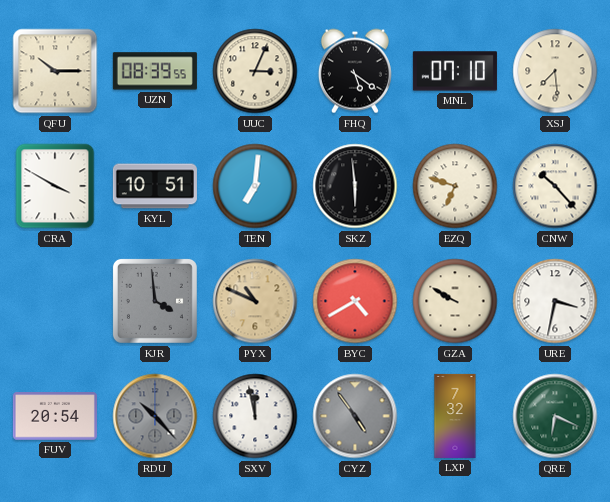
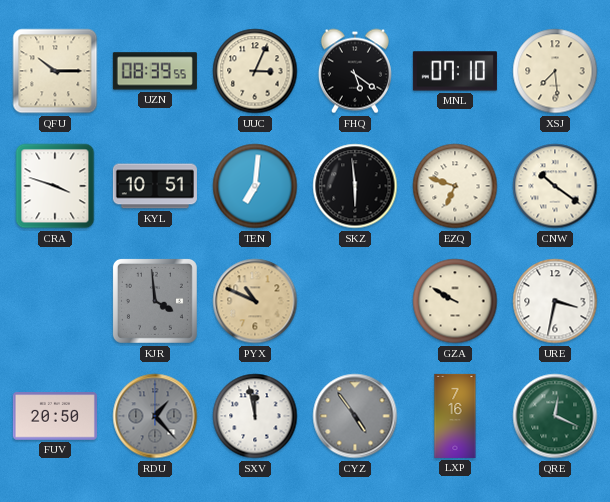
CRA: 3:50 -> 3:48 (55, 186)
CNW: 10:23 -> 10:21 (555, 186)
BYC: 4:40 -> none (355, 301)
FUV: 20:54 -> 20:50 (55, 416)
RDU: 10:23 -> 1:23 (155, 416)
LXP: 7:32 -> 7:16 (455, 416)
QRE: 6:19 -> 12:19 (555, 416)
